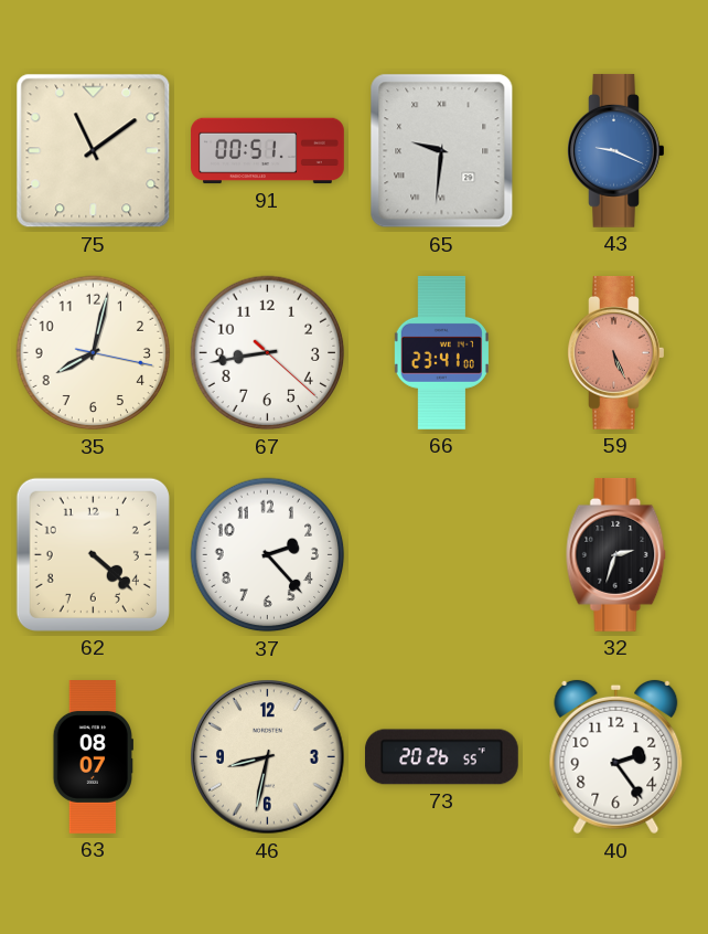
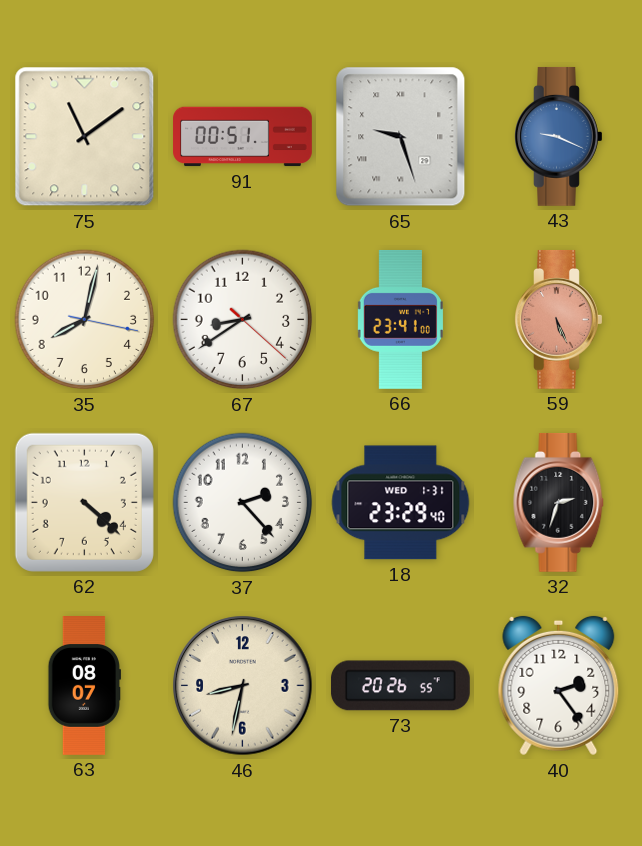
65: 9:31 -> 9:27 (401, 137)
67: 8:43 -> 8:39 (243, 320)
18: none -> 23:29 (401, 503)
